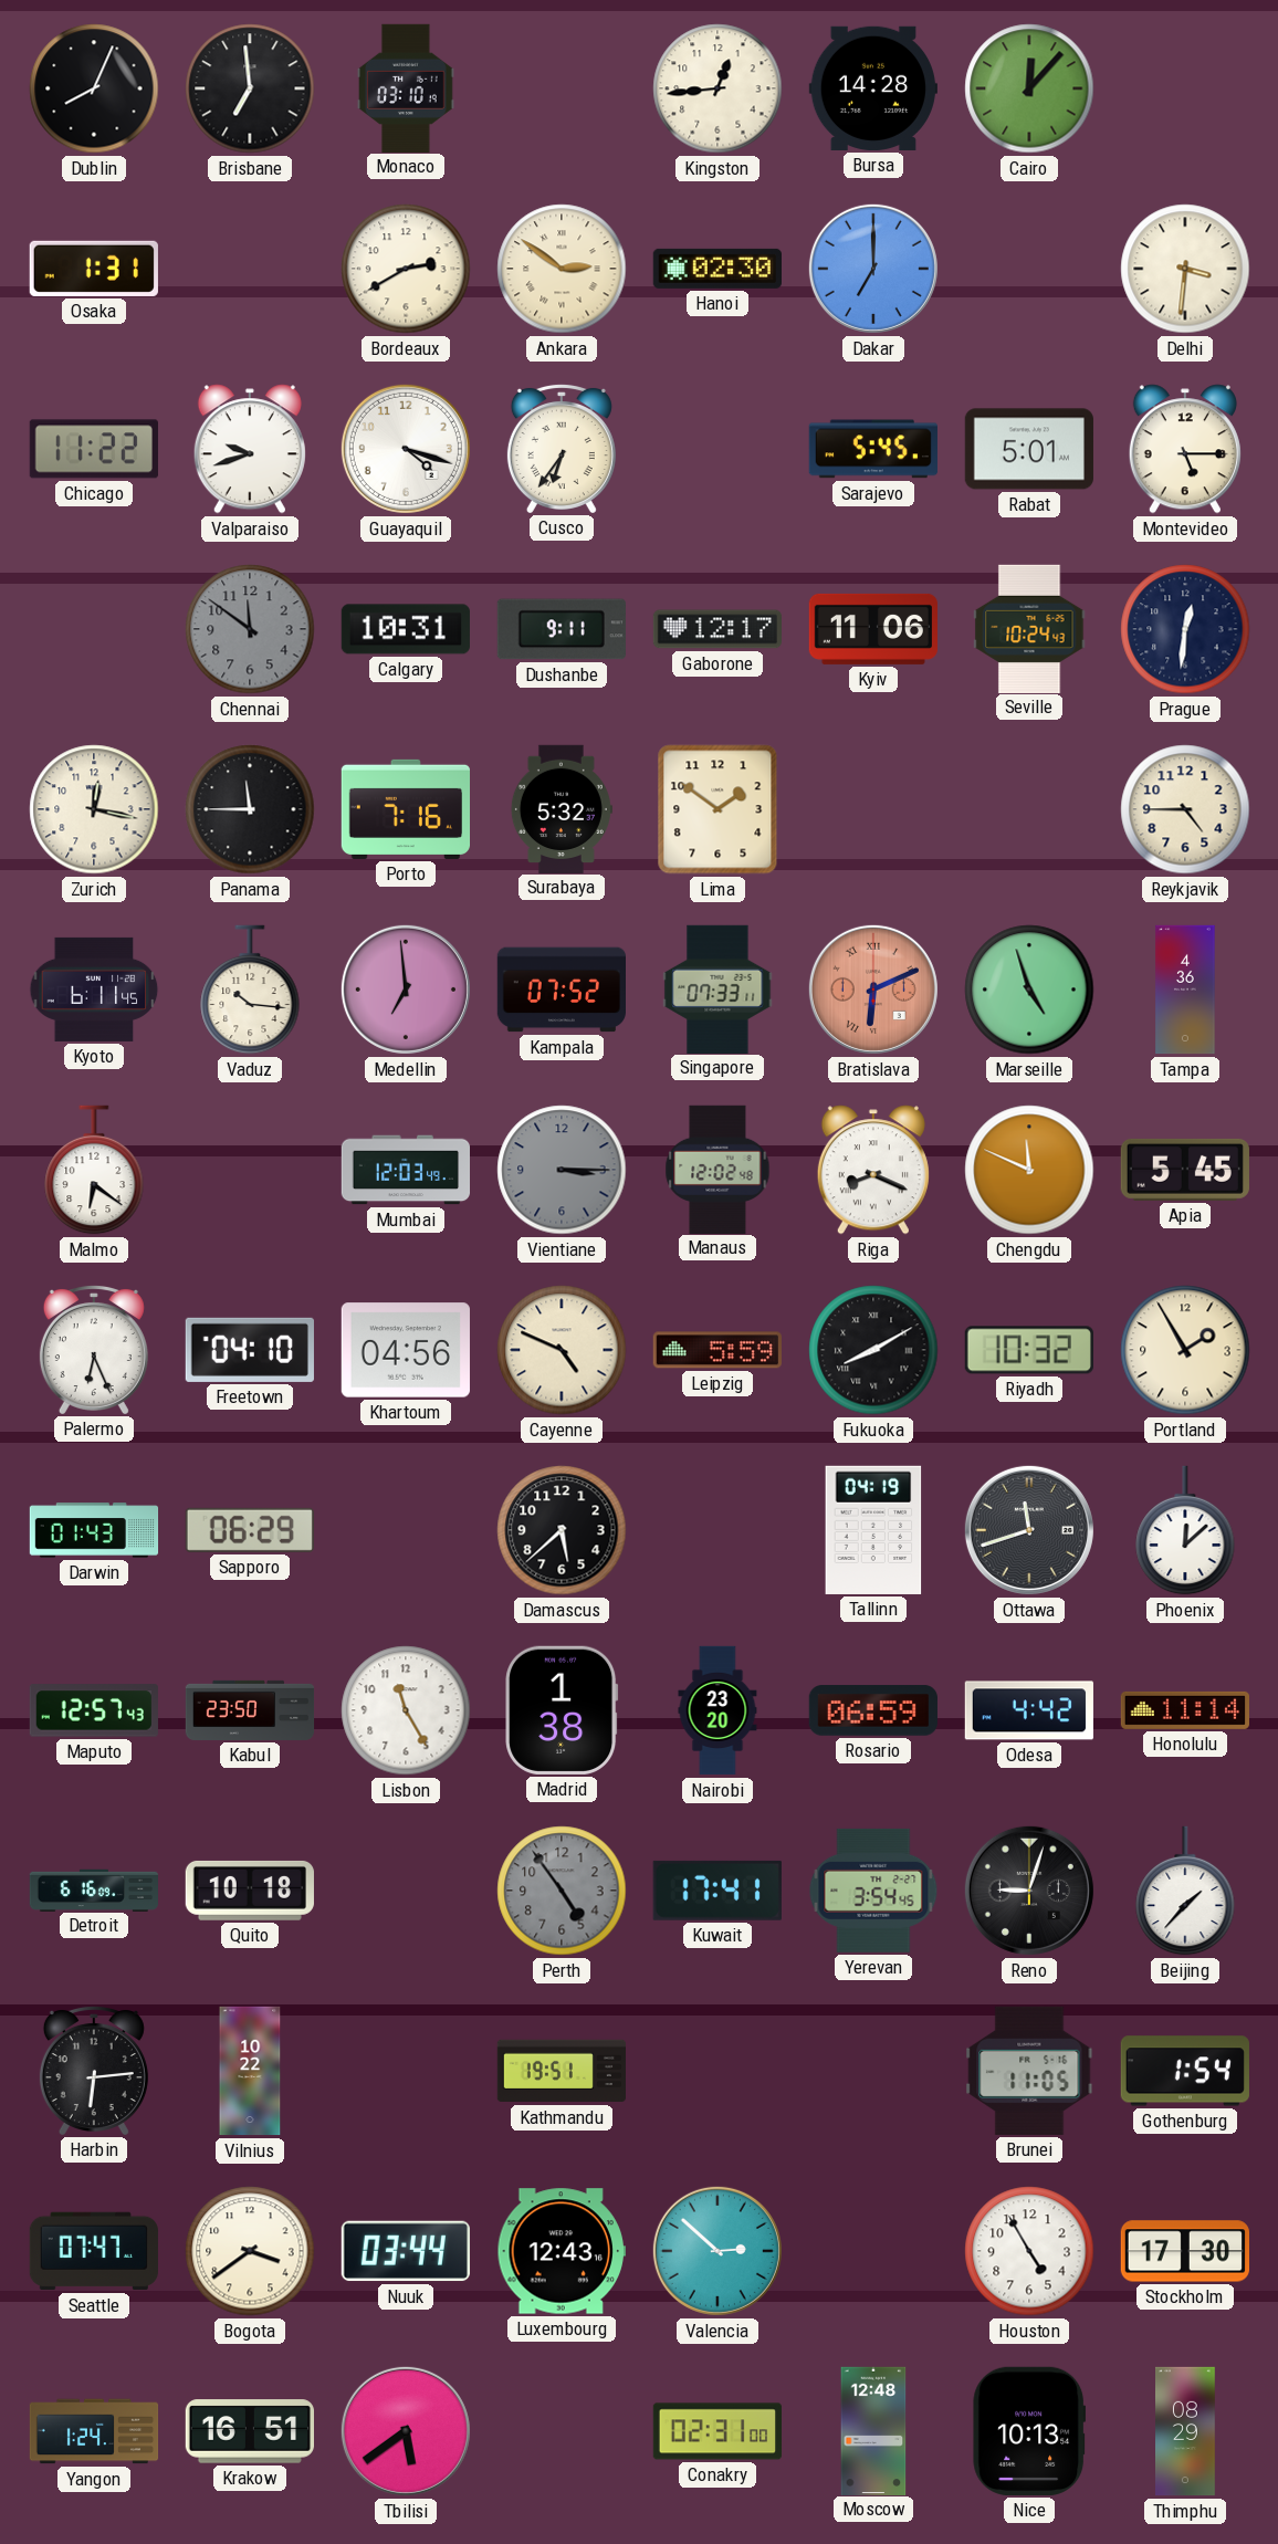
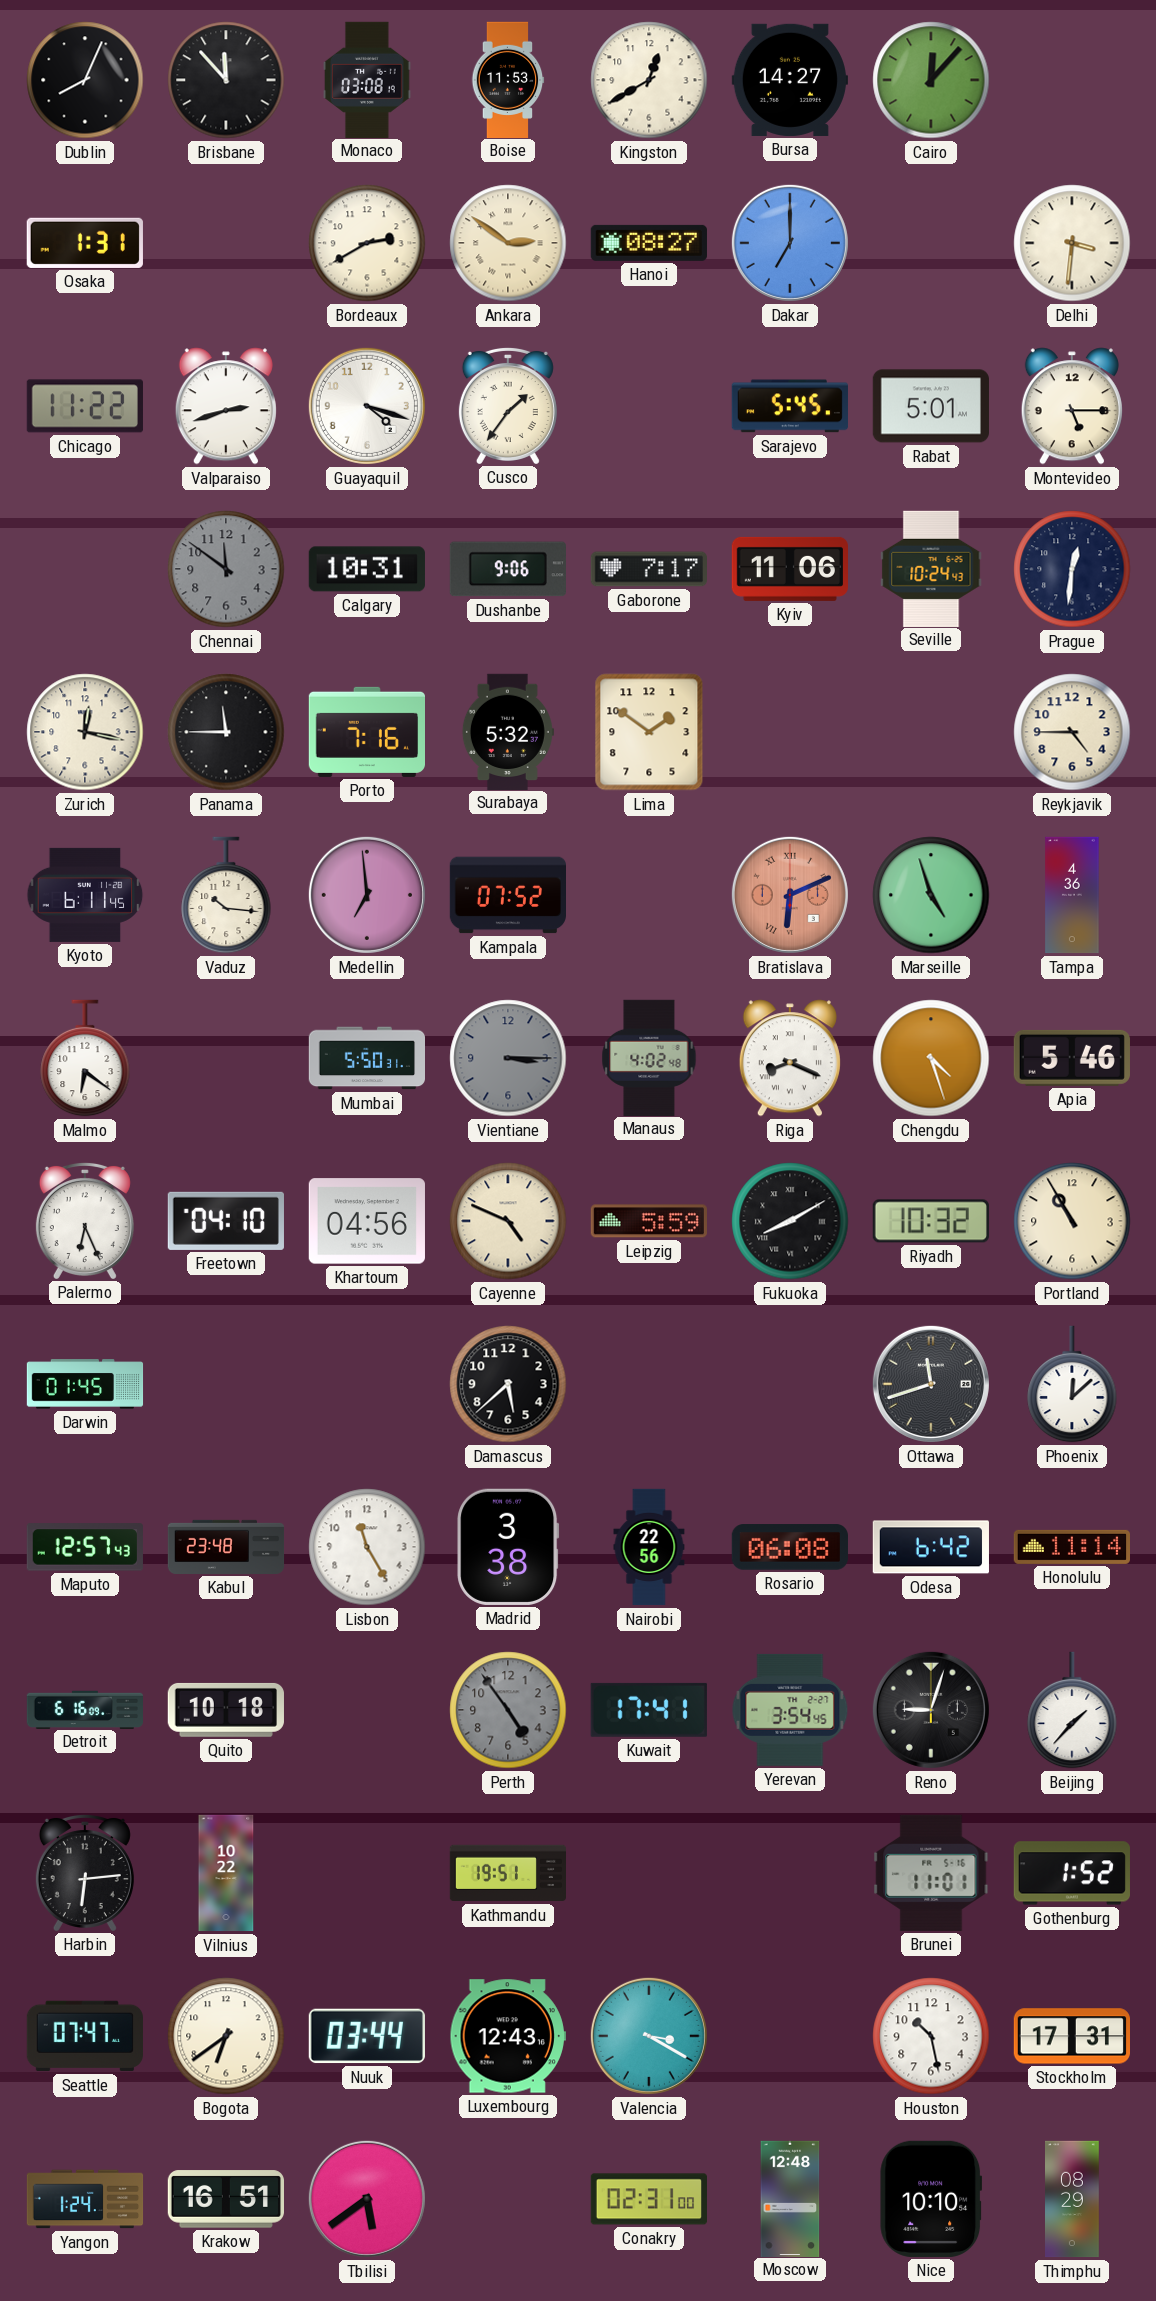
Brisbane: 6:59 -> 11:53 (226, 80)
Monaco: 03:10 -> 03:08 (368, 79)
Boise: none -> 11:53 (508, 79)
Kingston: 12:44 -> 12:40 (649, 80)
Bursa: 14:28 -> 14:27 (789, 80)
Hanoi: 02:30 -> 08:27 (649, 243)
Valparaiso: 9:42 -> 2:42 (226, 406)
Cusco: 6:36 -> 1:36 (508, 405)
Dushanbe: 9:11 -> 9:06 (508, 569)
Gaborone: 12:17 -> 7:17 (648, 569)
Singapore: 07:33 -> none (717, 988)
Mumbai: 12:03 -> 5:50 (366, 1058)
Manaus: 12:02 -> 4:02 (649, 1057)
Chengdu: 11:49 -> 4:27 (931, 1058)
Apia: 5:45 -> 5:46 (1072, 1058)
Portland: 1:55 -> 10:55 (1072, 1221)
Darwin: 01:43 -> 01:45 (85, 1384)
Sapporo: 06:29 -> none (250, 1530)
Tallinn: 04:19 -> none (873, 1530)
Kabul: 23:50 -> 23:48 (226, 1547)
Madrid: 1:38 -> 3:38 (508, 1547)
Nairobi: 23:20 -> 22:56 (649, 1547)
Rosario: 06:59 -> 06:08 (790, 1547)
Odesa: 4:42 -> 6:42 (931, 1547)
Brunei: 11:05 -> 11:01 (931, 1873)
Gothenburg: 1:54 -> 1:52 (1072, 1873)
Bogota: 3:39 -> 6:39 (226, 2036)
Valencia: 2:52 -> 3:20 (649, 2036)
Houston: 4:55 -> 10:28 (931, 2036)
Stockholm: 17:30 -> 17:31 (1071, 2036)
Nice: 10:13 -> 10:10 (931, 2199)
